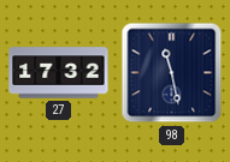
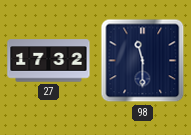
98: 11:28 -> 11:30 (143, 61)
